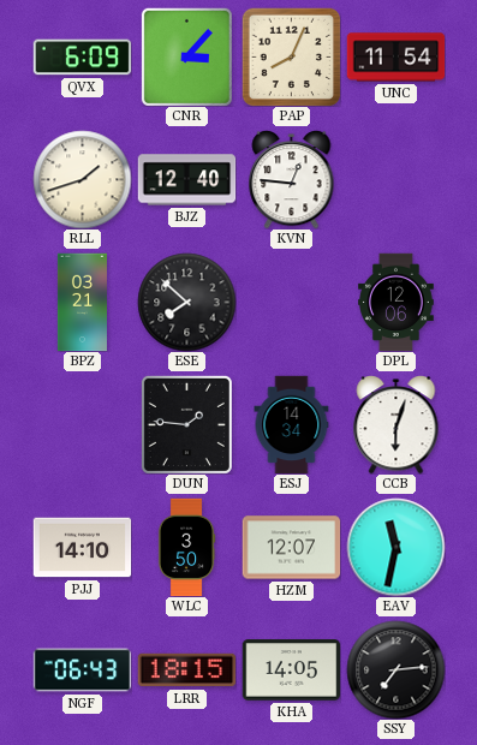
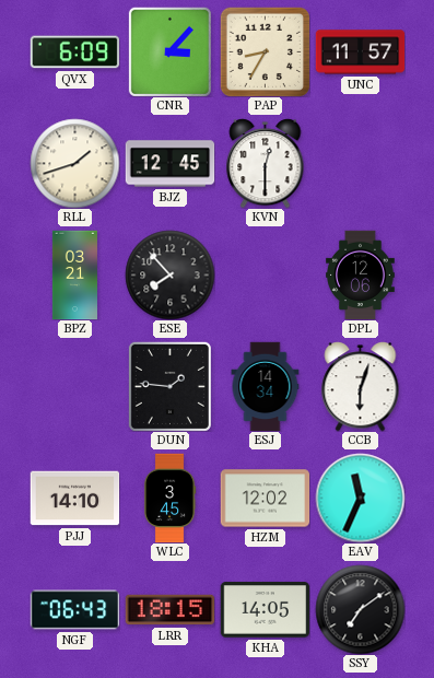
PAP: 8:04 -> 8:35 (265, 51)
UNC: 11:54 -> 11:57 (360, 52)
BJZ: 12:40 -> 12:45 (169, 164)
KVN: 12:46 -> 12:30 (266, 164)
ESE: 7:52 -> 7:53 (169, 274)
WLC: 3:50 -> 3:45 (169, 498)
HZM: 12:07 -> 12:02 (265, 499)
EAV: 11:32 -> 11:34 (360, 498)
SSY: 7:14 -> 7:09 (360, 609)
